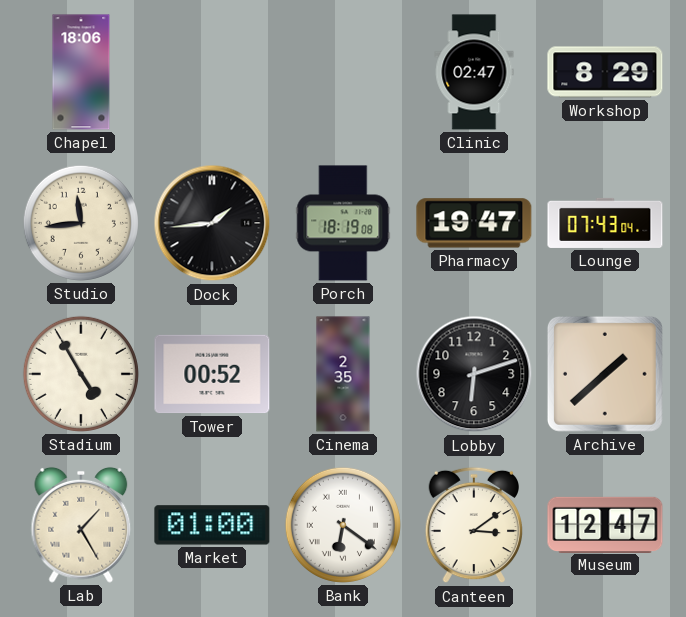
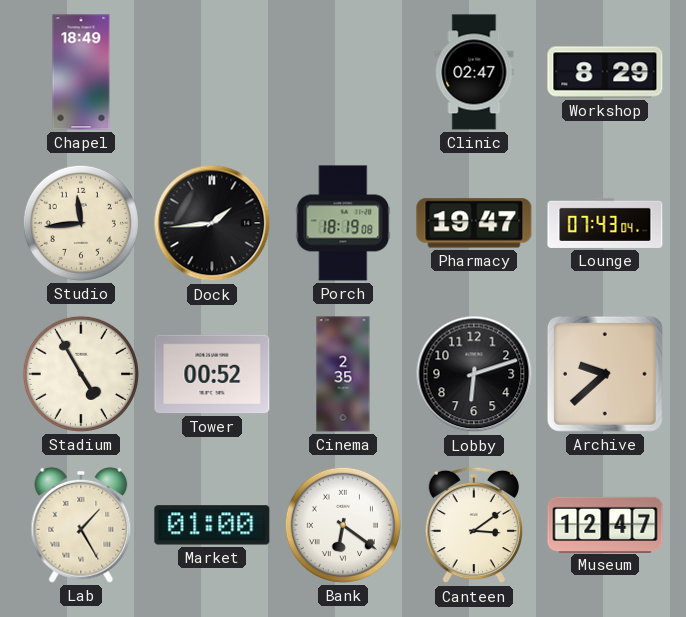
Chapel: 18:06 -> 18:49 (81, 72)
Archive: 1:38 -> 9:38 (605, 374)
